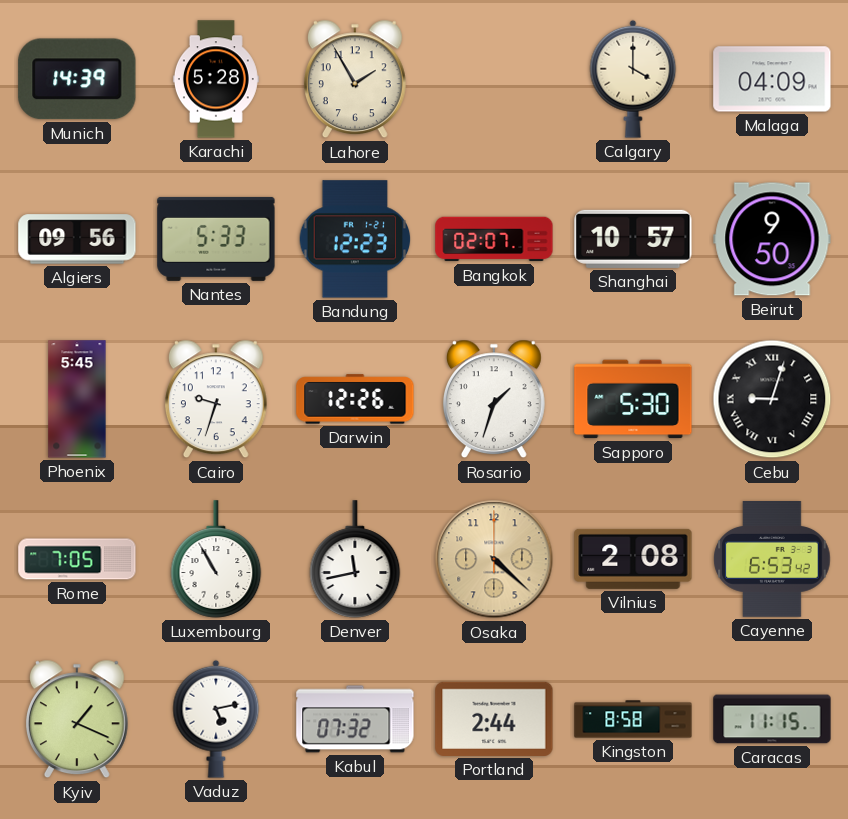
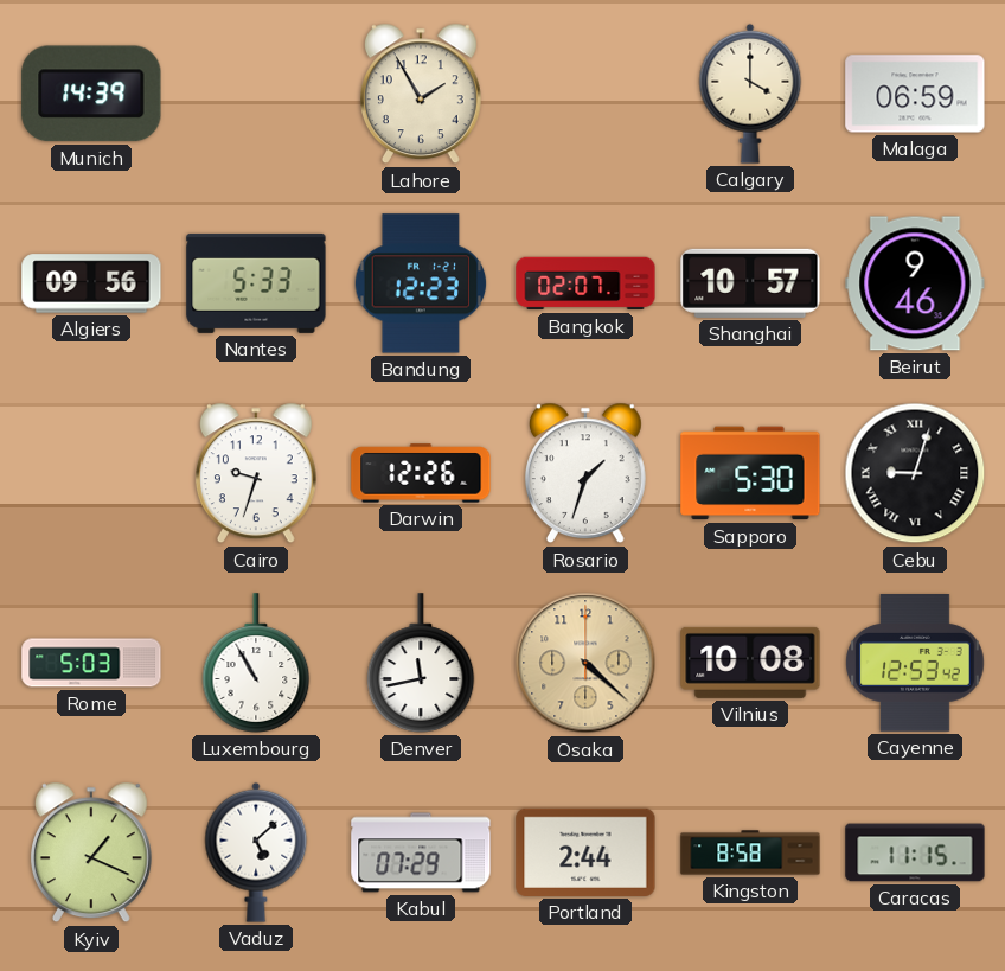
Karachi: 5:28 -> none (216, 79)
Malaga: 04:09 -> 06:59 (915, 94)
Beirut: 9:50 -> 9:46 (915, 283)
Phoenix: 5:45 -> none (77, 399)
Rome: 7:05 -> 5:03 (91, 663)
Vilnius: 2:08 -> 10:08 (750, 663)
Cayenne: 6:53 -> 12:53 (915, 663)
Vaduz: 5:13 -> 5:08 (256, 852)
Kabul: 07:32 -> 07:29 (421, 852)
